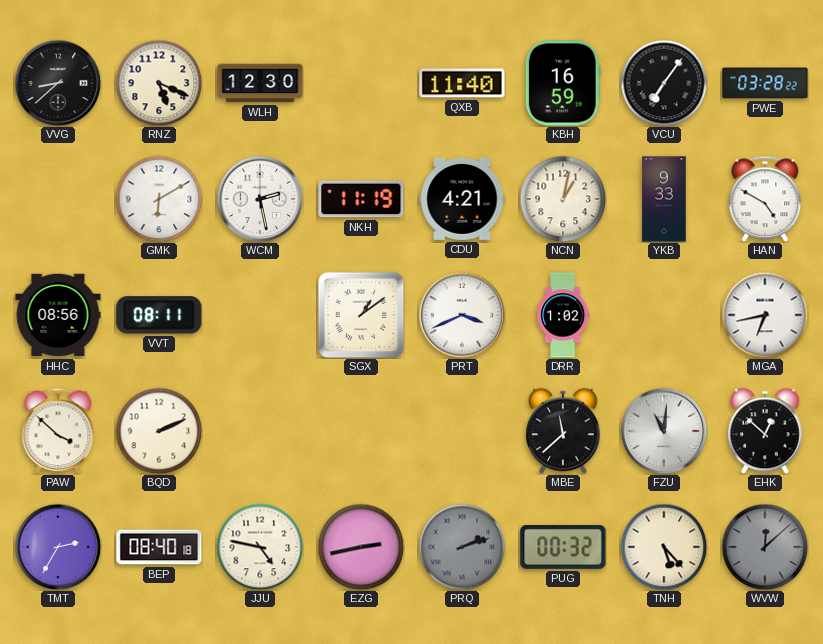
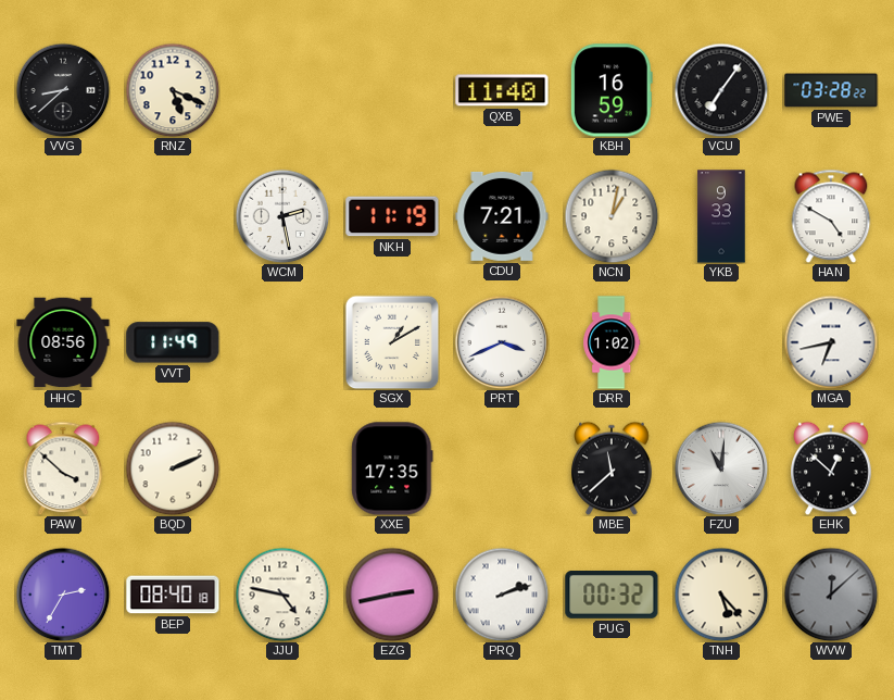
WLH: 12:30 -> none (260, 83)
GMK: 6:10 -> none (159, 199)
CDU: 4:21 -> 7:21 (502, 216)
VVT: 08:11 -> 11:49 (173, 342)
SGX: 1:09 -> 1:10 (392, 342)
XXE: none -> 17:35 (392, 468)
PRQ dial: grey -> white (502, 595)
